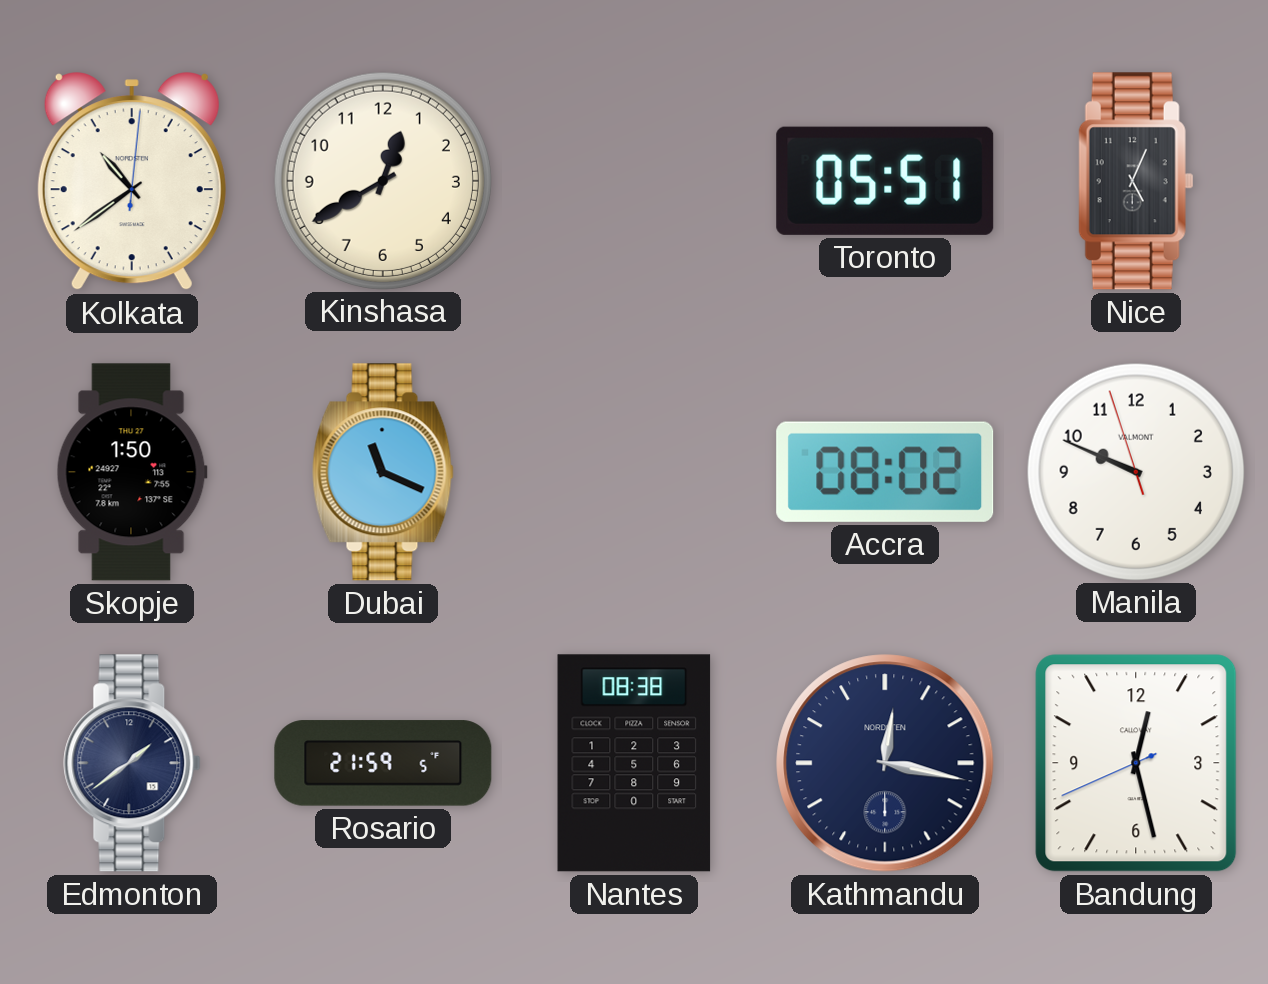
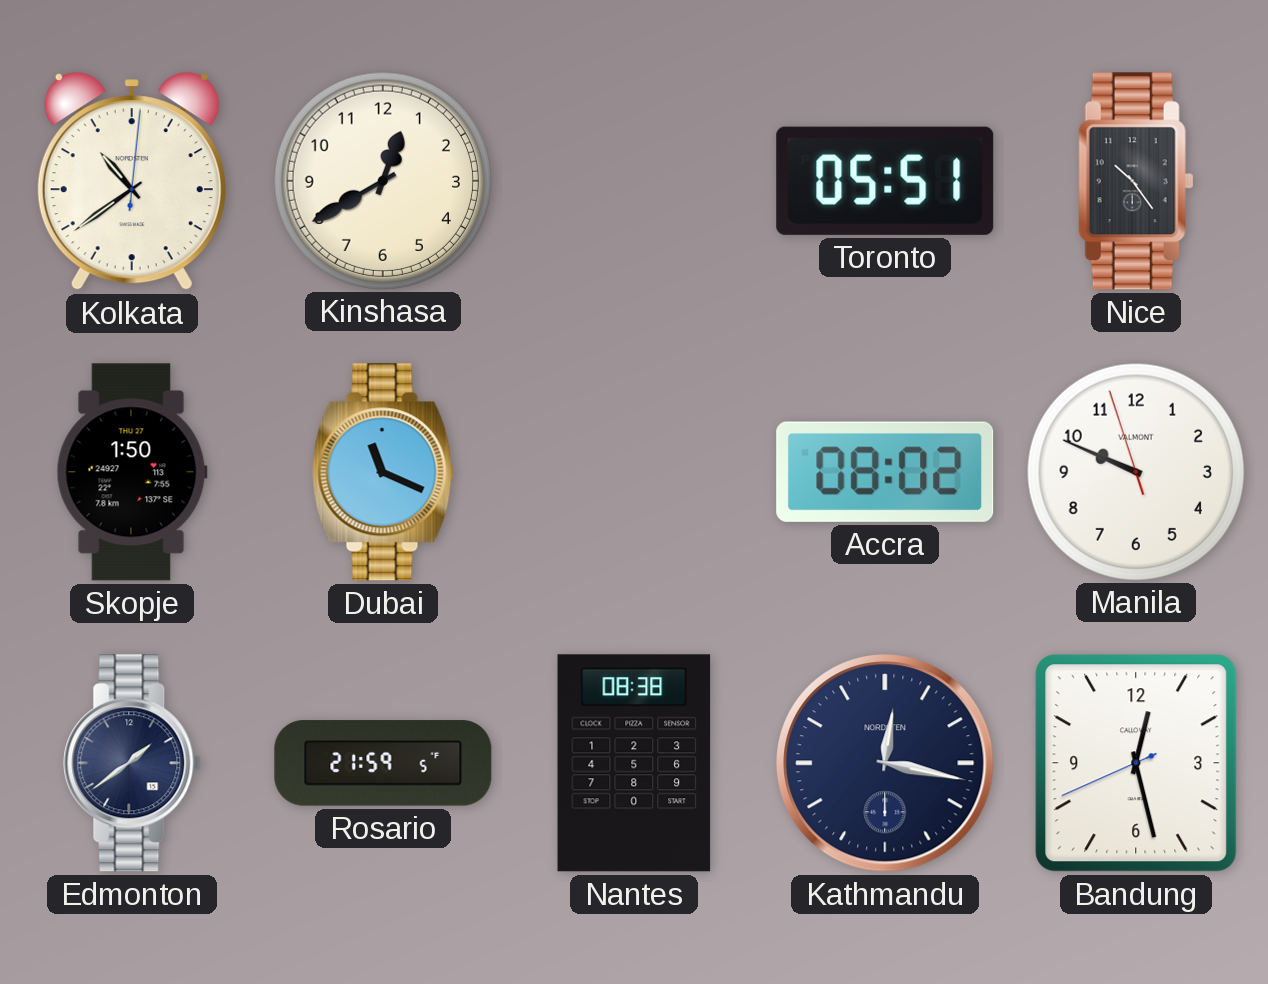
Nice: 5:04 -> 10:24 (1136, 181)
